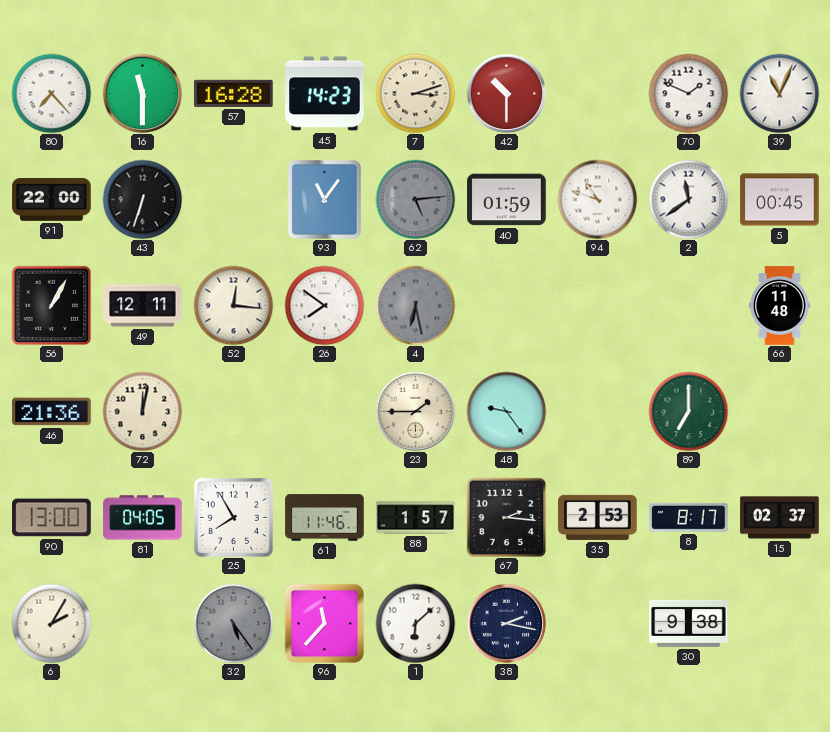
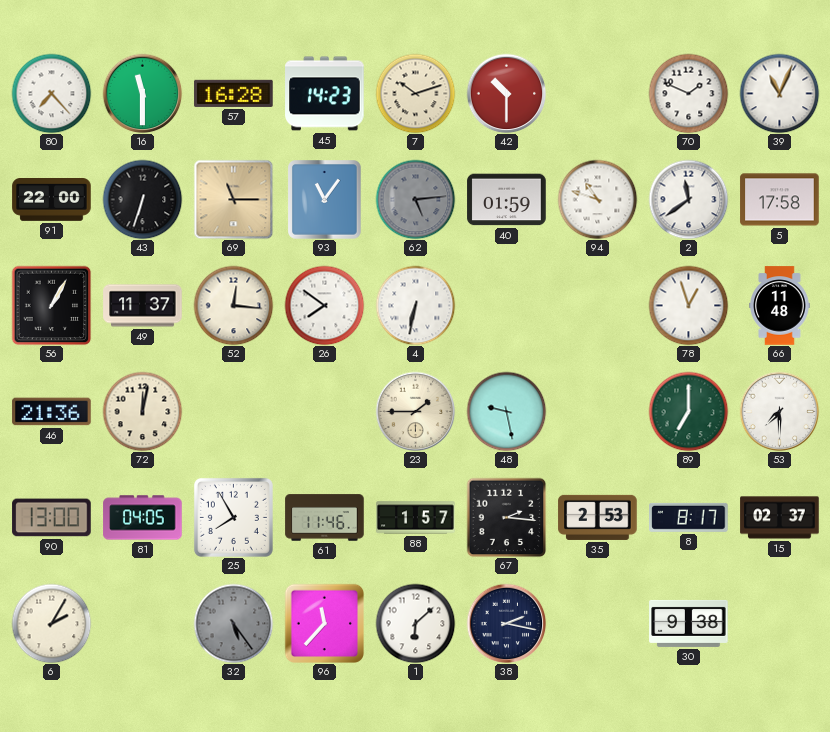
7: 3:12 -> 10:12 (415, 93)
69: none -> 11:15 (233, 199)
5: 00:45 -> 17:58 (780, 200)
49: 12:11 -> 11:37 (143, 306)
4: 6:28 -> 6:32 (415, 305)
4 dial: grey -> white (415, 305)
78: none -> 12:57 (688, 305)
48: 9:24 -> 9:28 (506, 411)
53: none -> 7:30 (779, 411)
